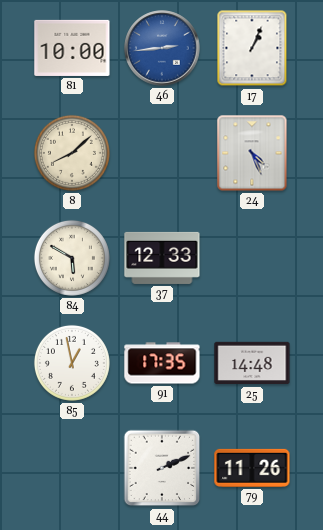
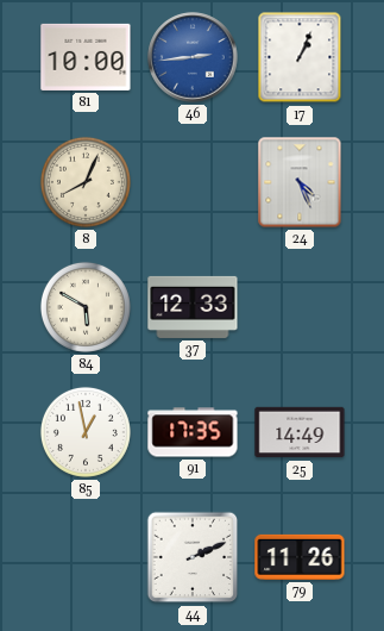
8: 8:08 -> 8:04 (86, 182)
25: 14:48 -> 14:49 (300, 432)
